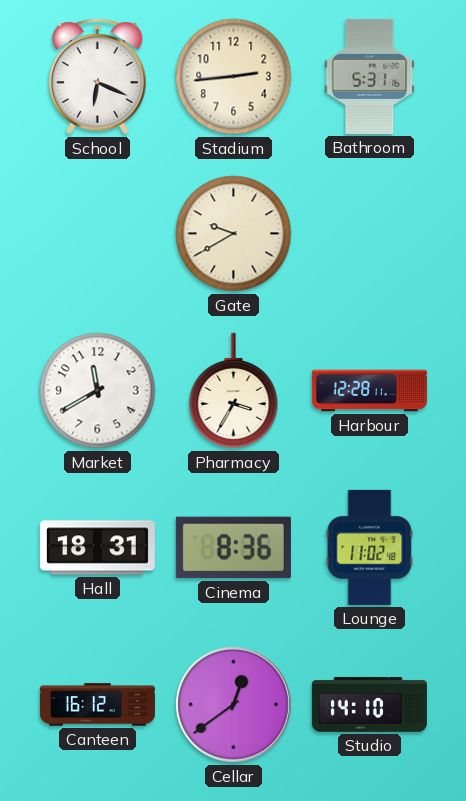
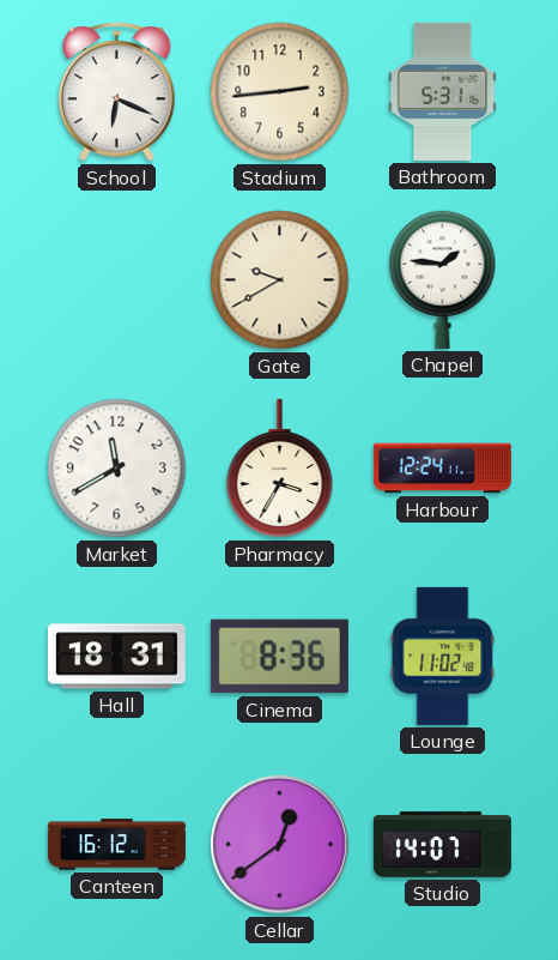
Chapel: none -> 1:46 (443, 279)
Harbour: 12:28 -> 12:24 (442, 469)
Studio: 14:10 -> 14:07 (442, 844)
